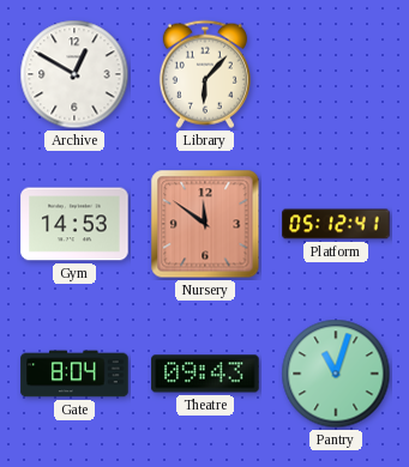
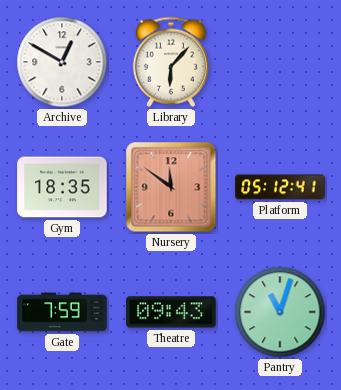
Gym: 14:53 -> 18:35 (62, 187)
Gate: 8:04 -> 7:59 (62, 312)
